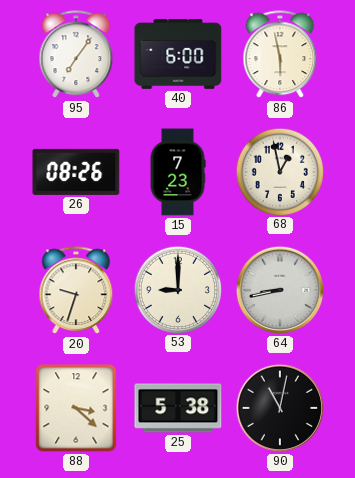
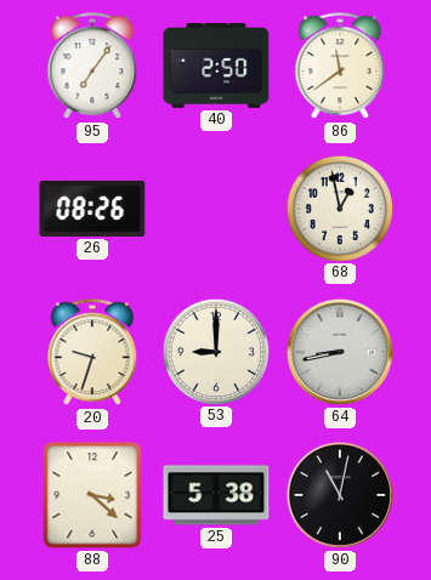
40: 6:00 -> 2:50 (216, 66)
86: 5:58 -> 11:39 (340, 67)
15: 7:23 -> none (178, 172)
